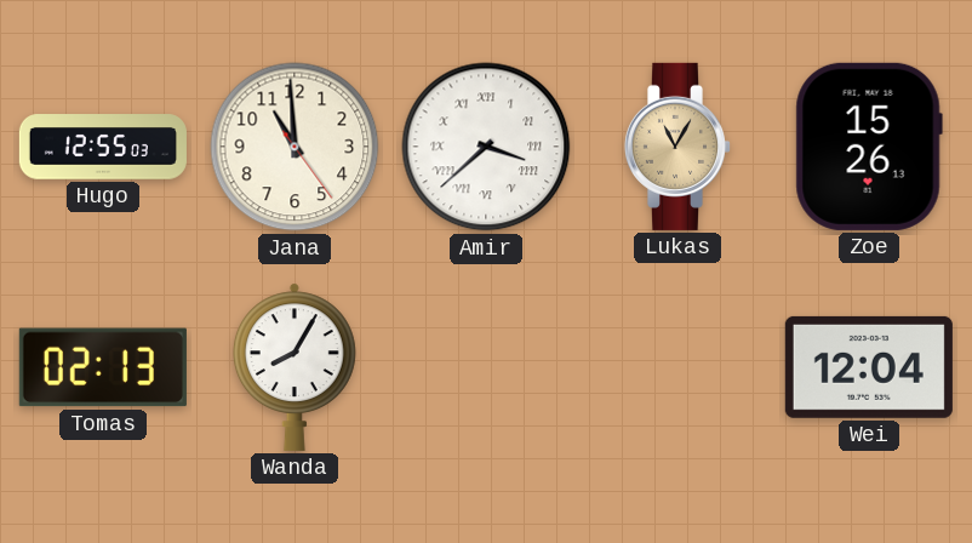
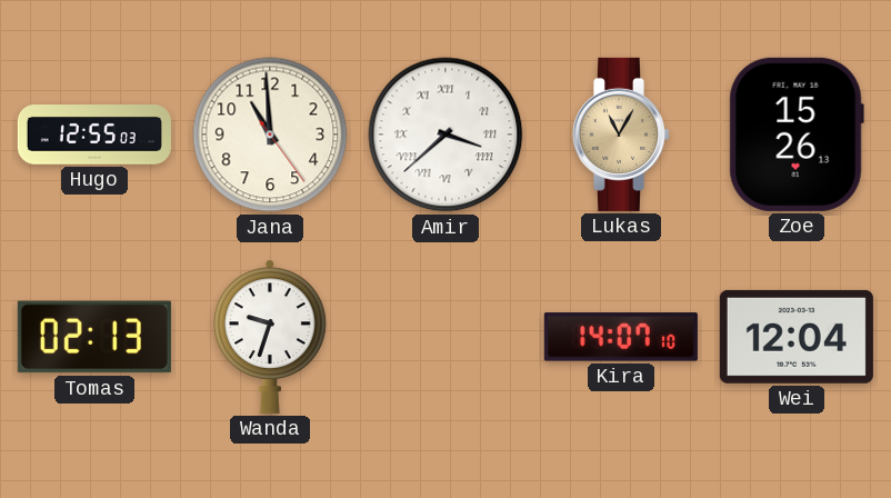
Wanda: 8:05 -> 9:33 (270, 337)
Kira: none -> 14:07 (621, 337)
